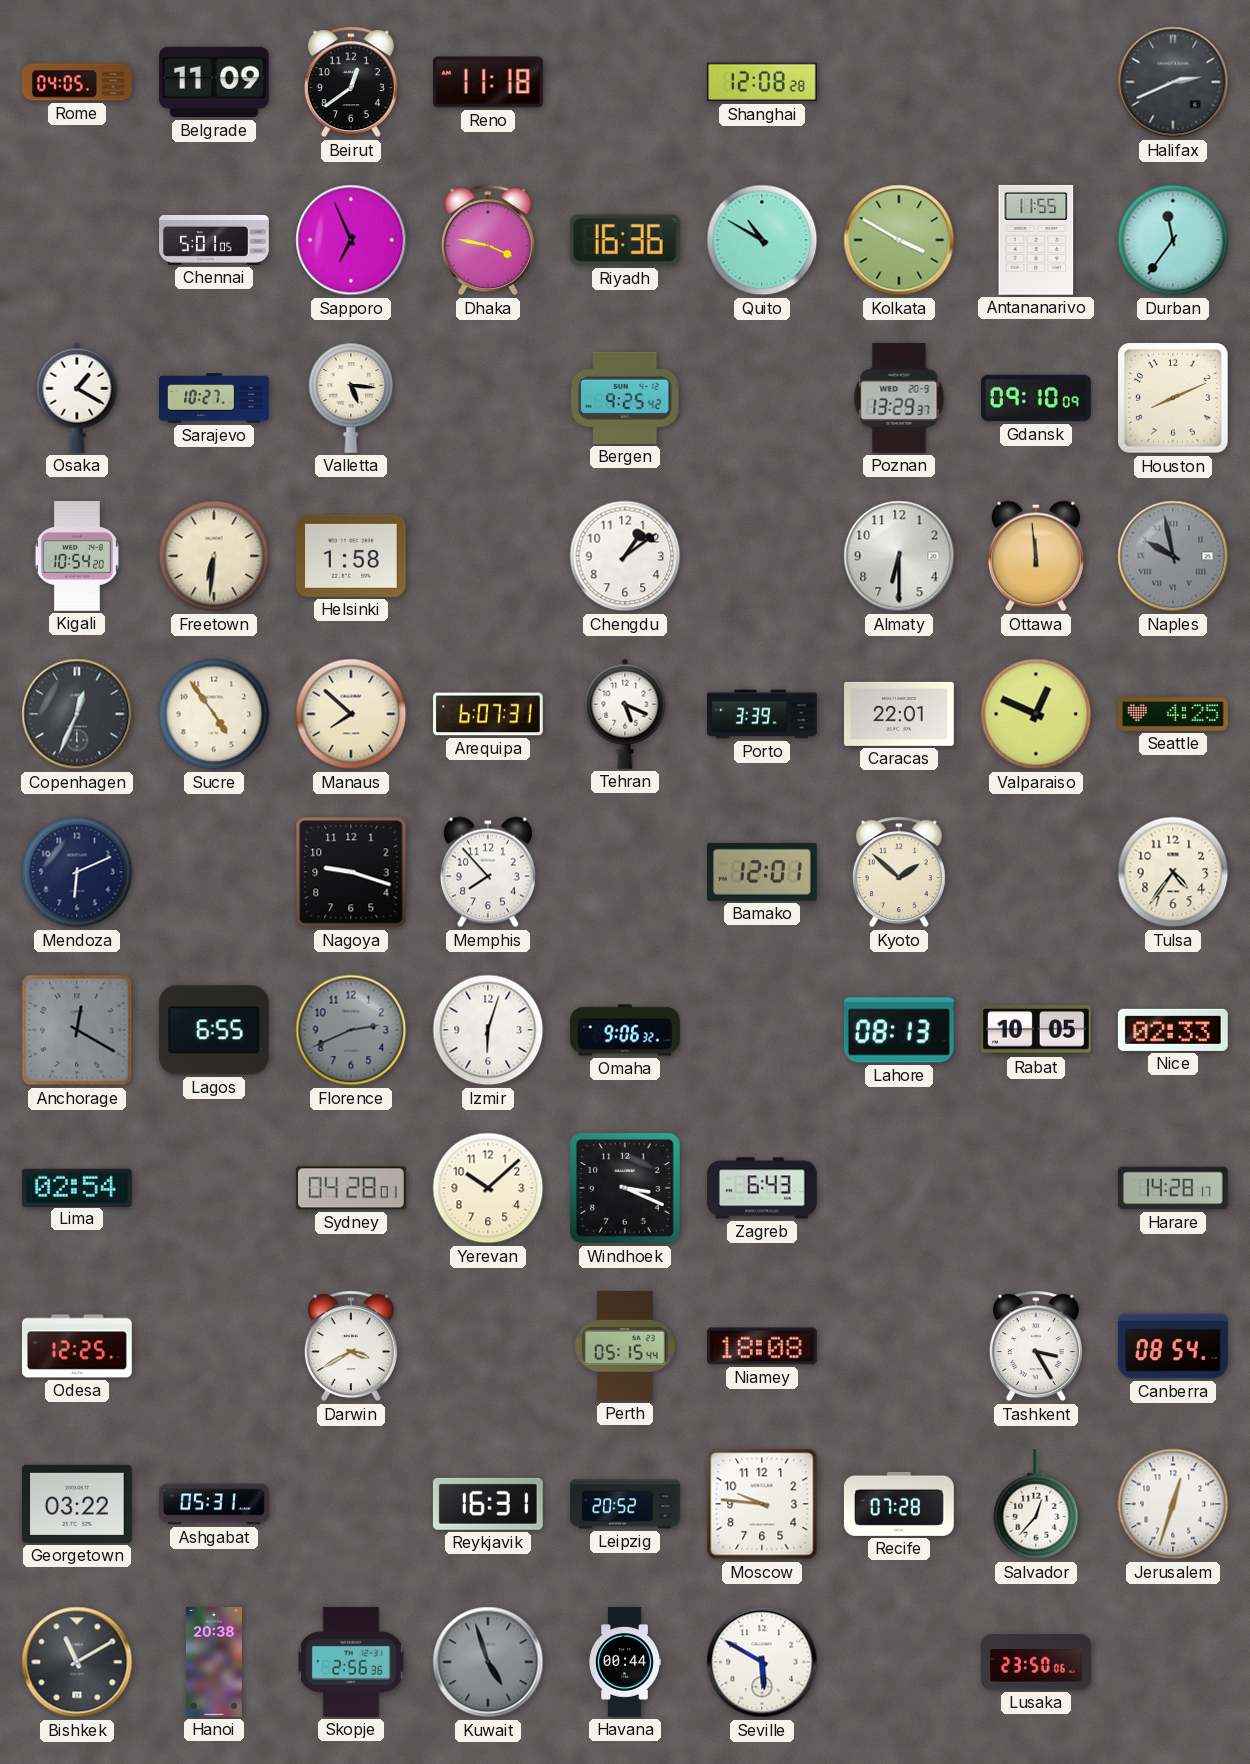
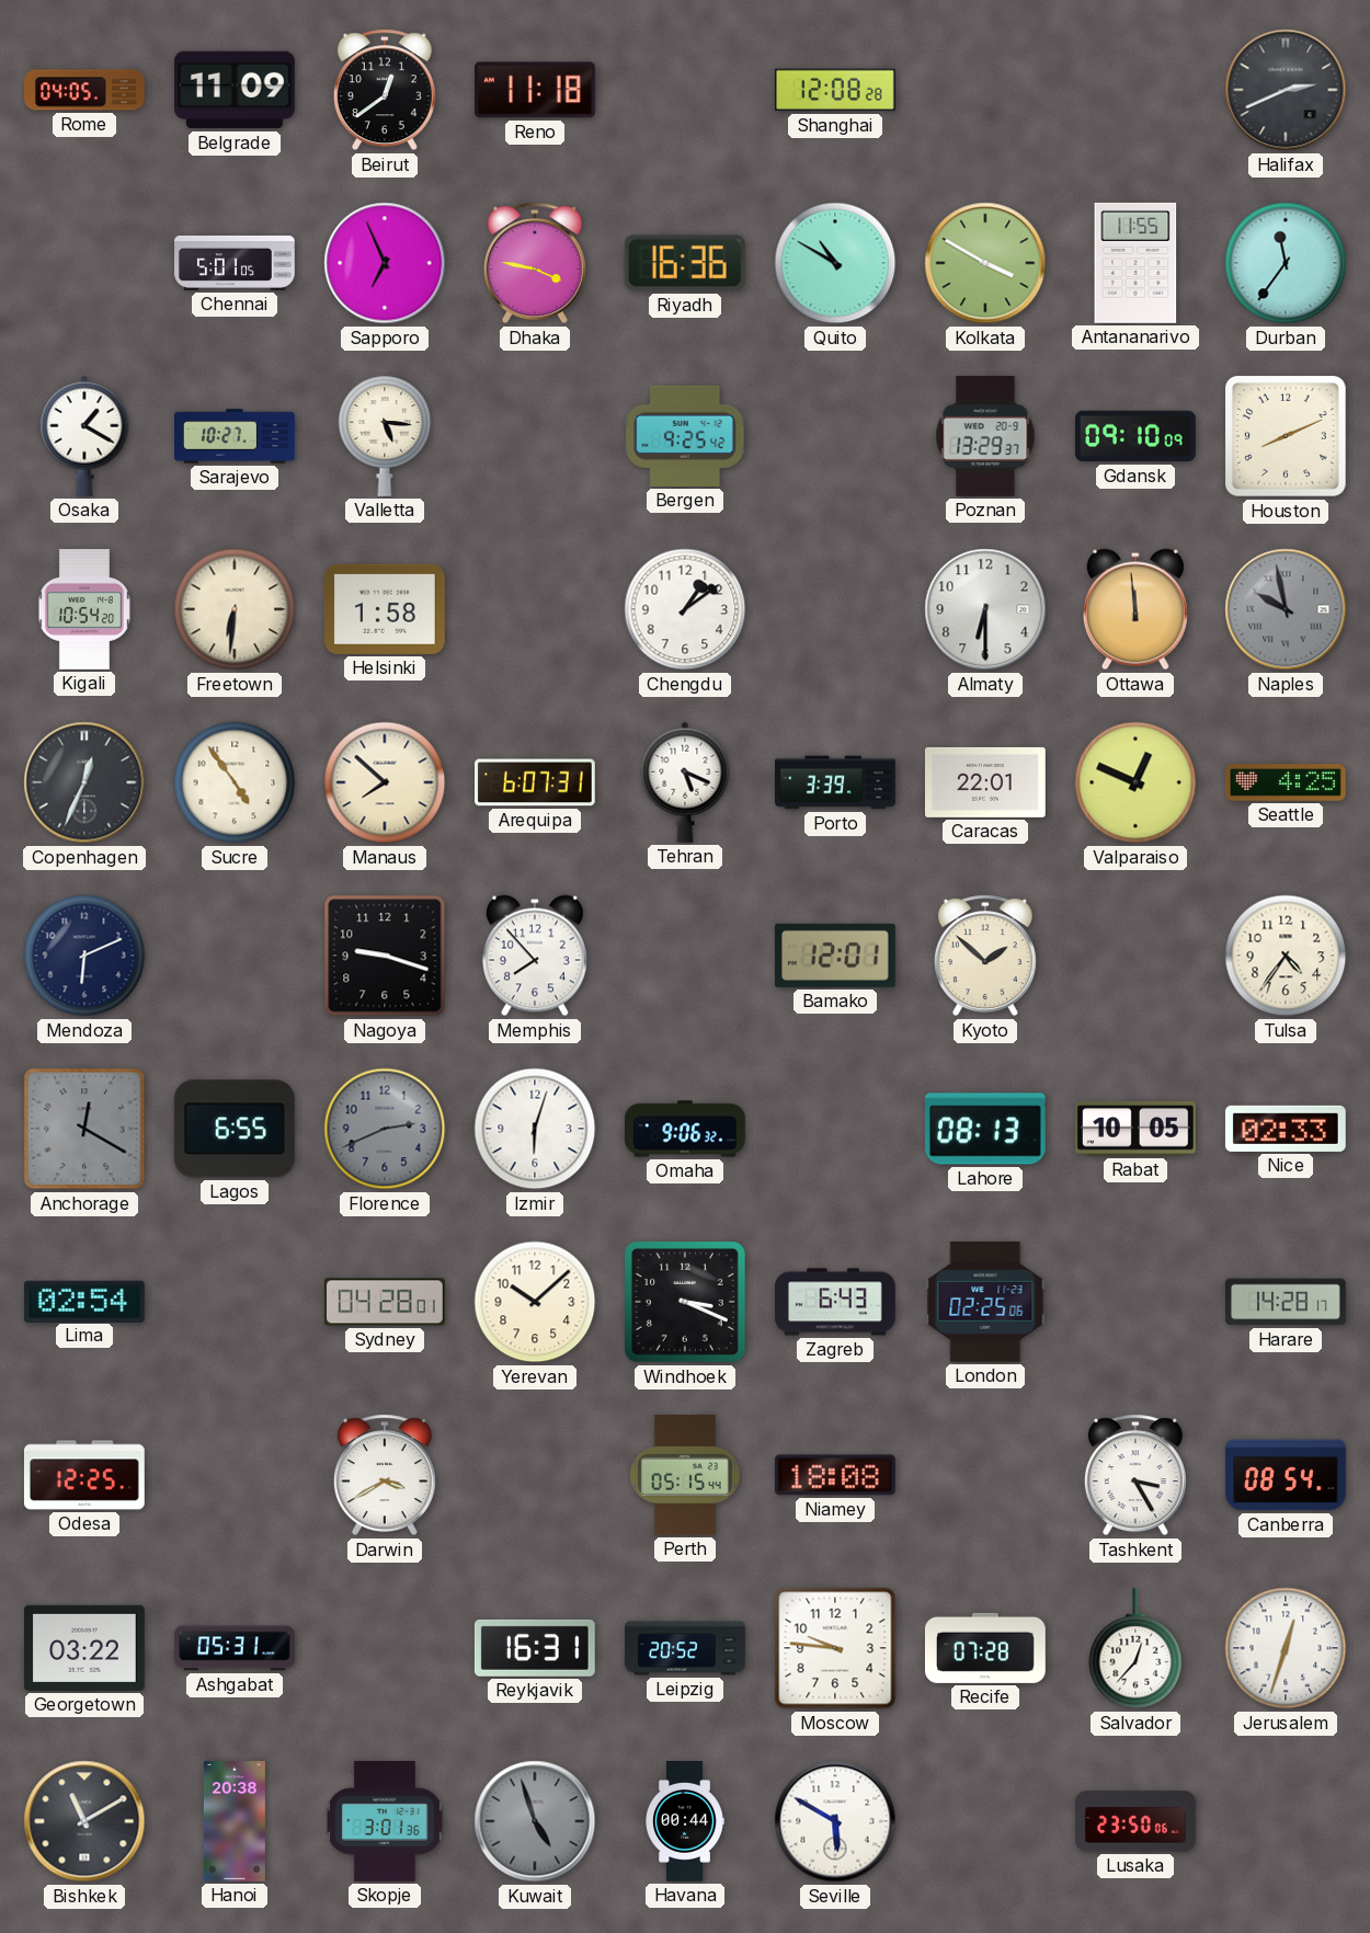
London: none -> 02:25 (985, 1302)
Skopje: 2:56 -> 3:01 (385, 1822)
